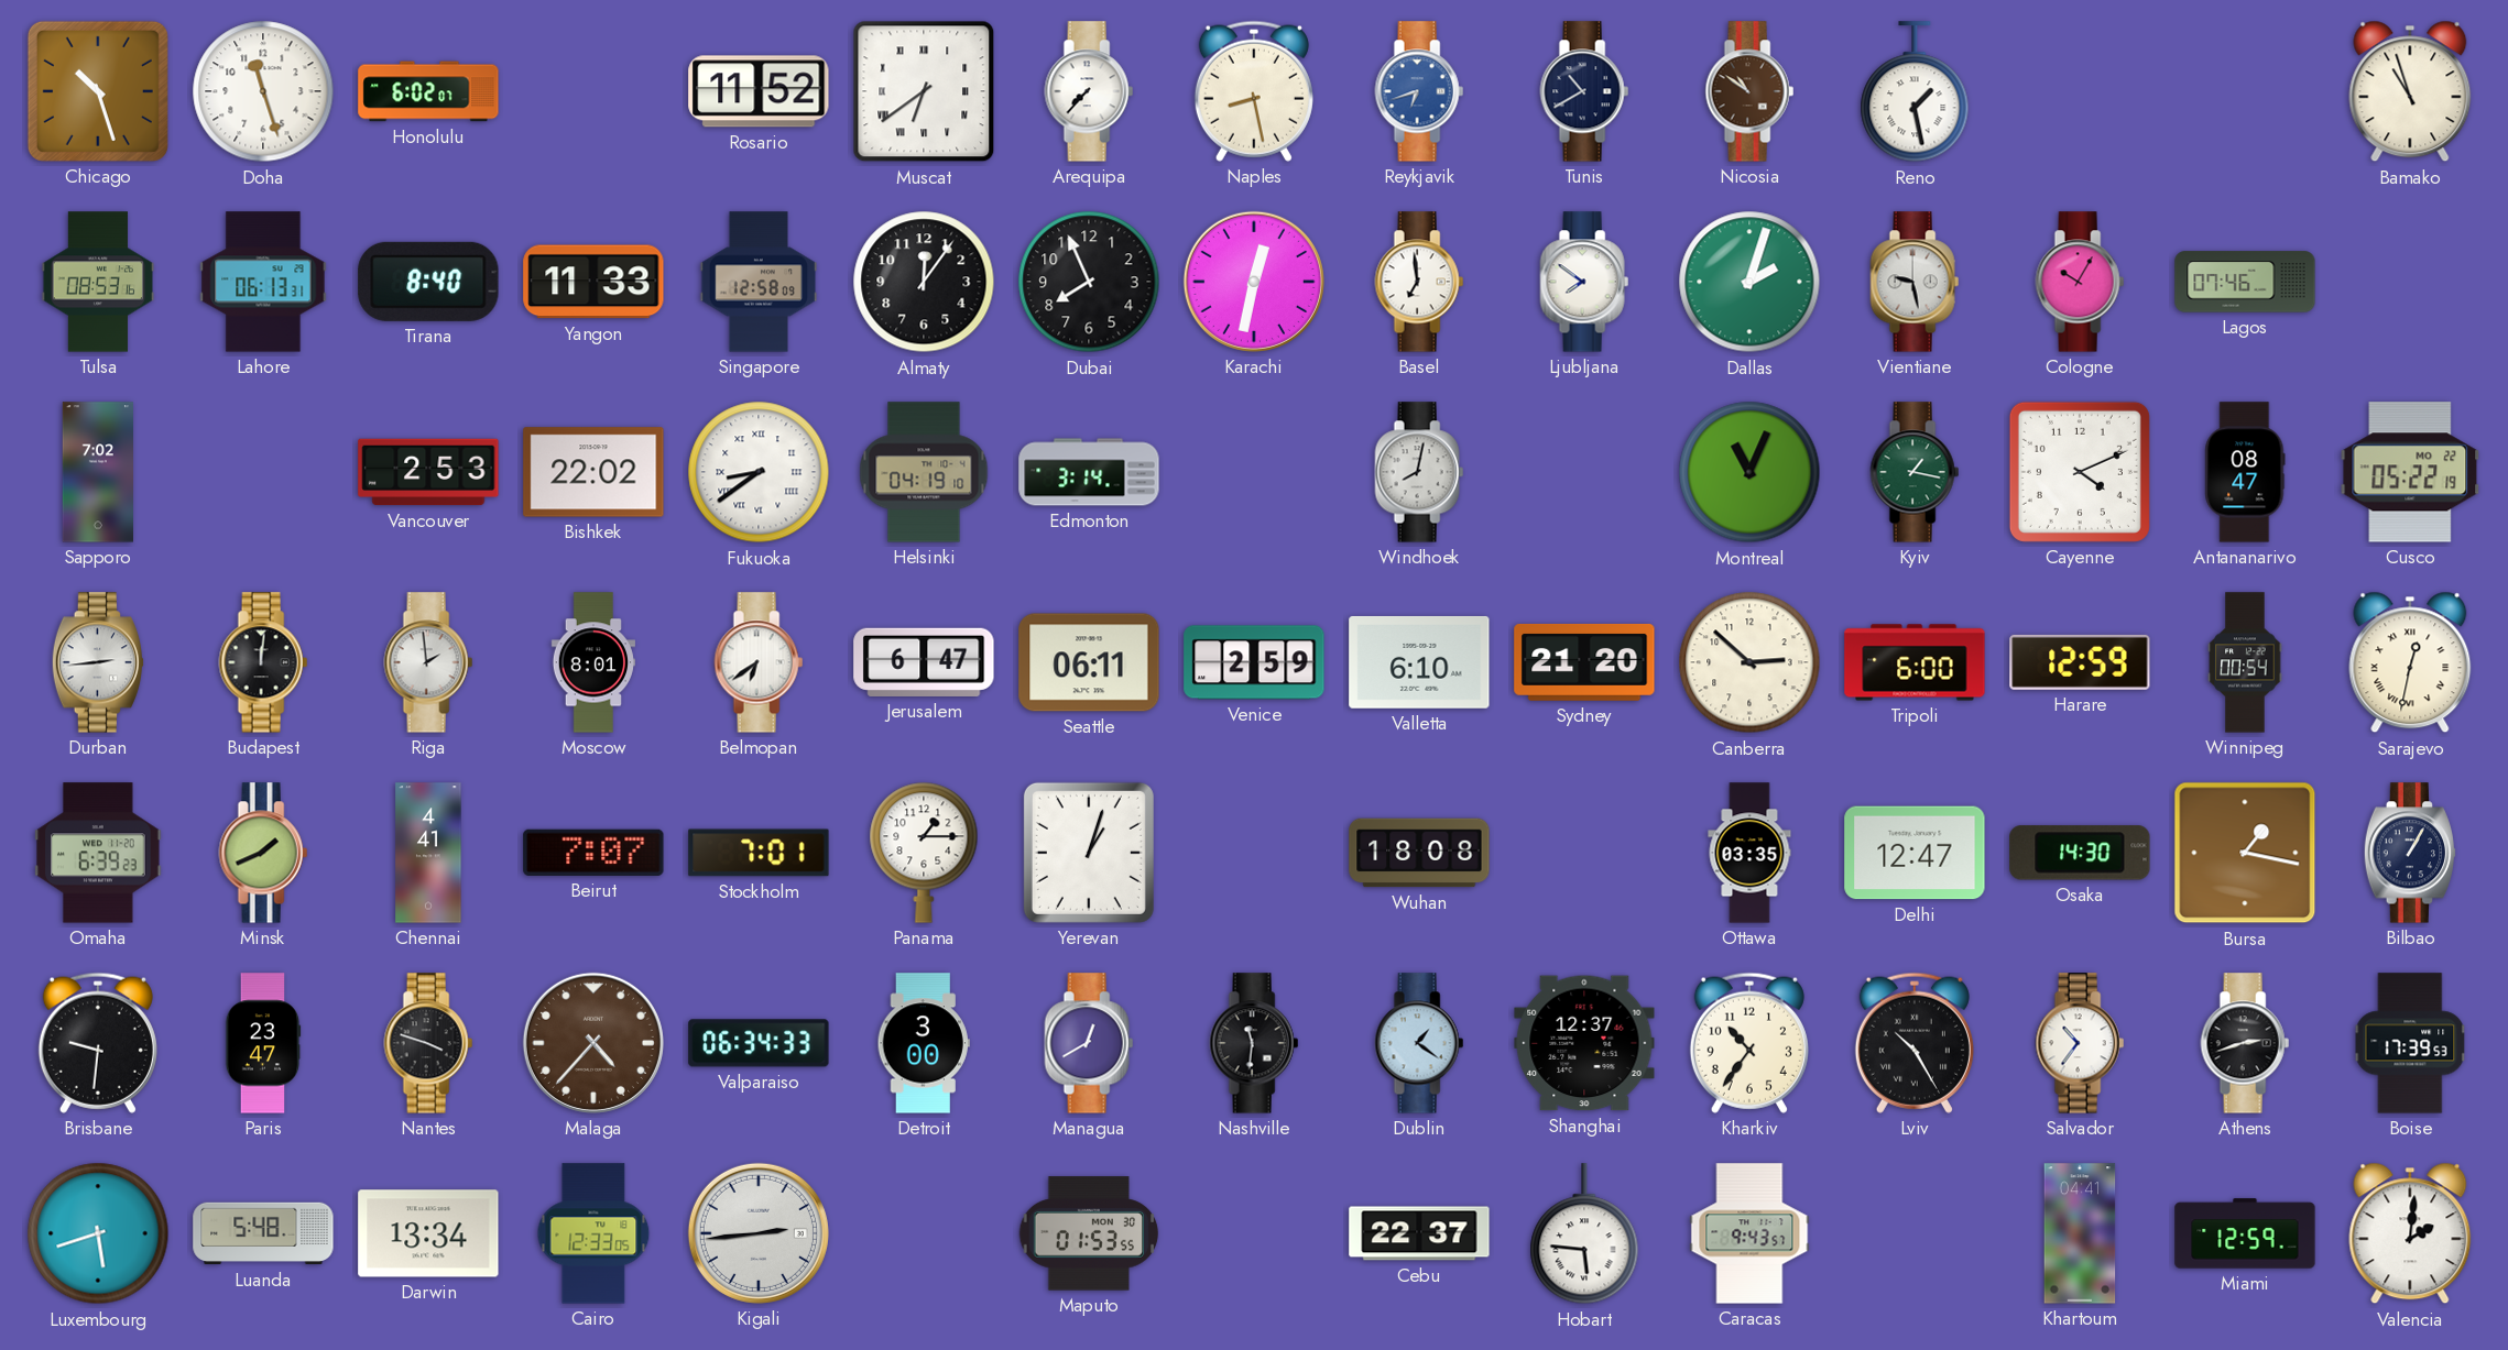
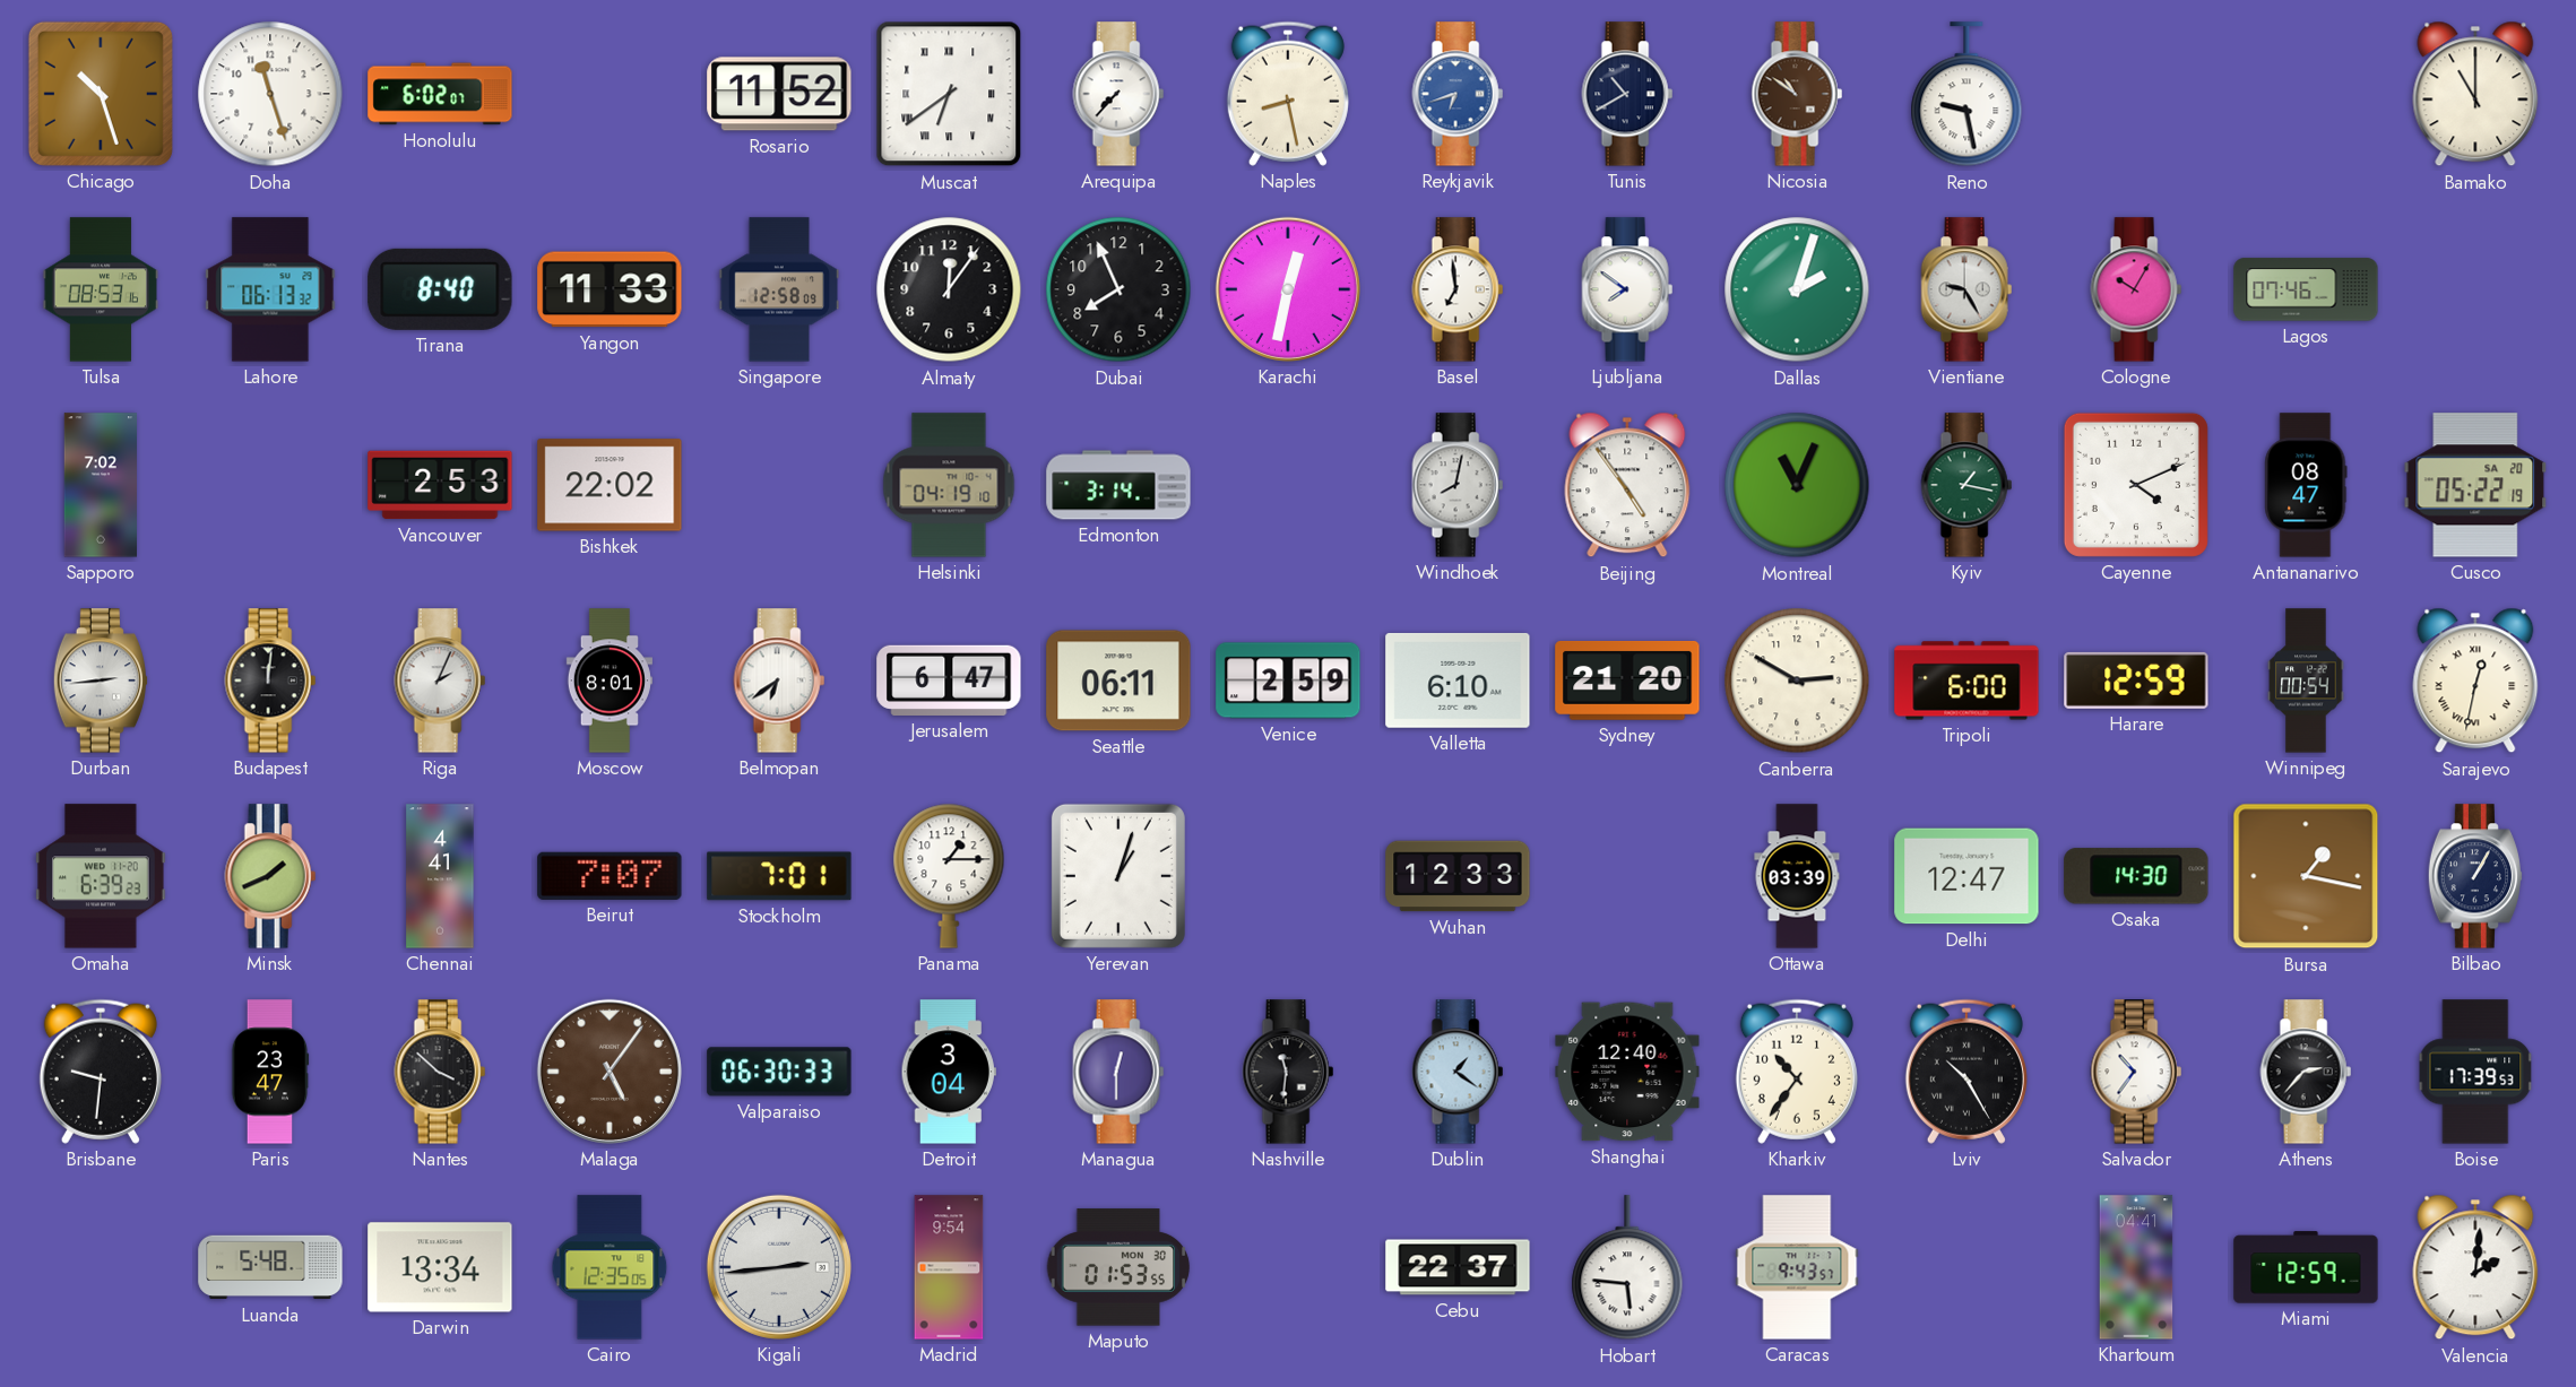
Reno: 1:28 -> 9:28 (1966, 95)
Bamako: 10:57 -> 11:00 (2475, 94)
Lahore: 06:13:31 -> 06:13:32 (270, 289)
Vientiane: 9:28 -> 9:25 (1966, 289)
Fukuoka: 8:39 -> none (759, 472)
Beijing: none -> 4:54 (1627, 485)
Cusco date: MO 22 -> SA 20 (2475, 485)
Riga: 1:59 -> 2:04 (440, 681)
Canberra: 2:52 -> 2:50 (1797, 681)
Wuhan: 18:08 -> 12:33 (1458, 876)
Ottawa: 03:35 -> 03:39 (1797, 876)
Nantes: 3:48 -> 3:52 (440, 1072)
Malaga: 4:37 -> 5:06 (610, 1072)
Valparaiso: 06:34 -> 06:30 (779, 1072)
Detroit: 3:00 -> 3:04 (949, 1072)
Managua: 12:40 -> 12:30 (1118, 1072)
Shanghai: 12:37 -> 12:40 (1627, 1072)
Athens: 2:42 -> 2:37 (2306, 1072)
Luxembourg: 5:42 -> none (98, 1233)
Cairo: 12:33 -> 12:35 (610, 1267)
Madrid: none -> 9:54 (949, 1267)
